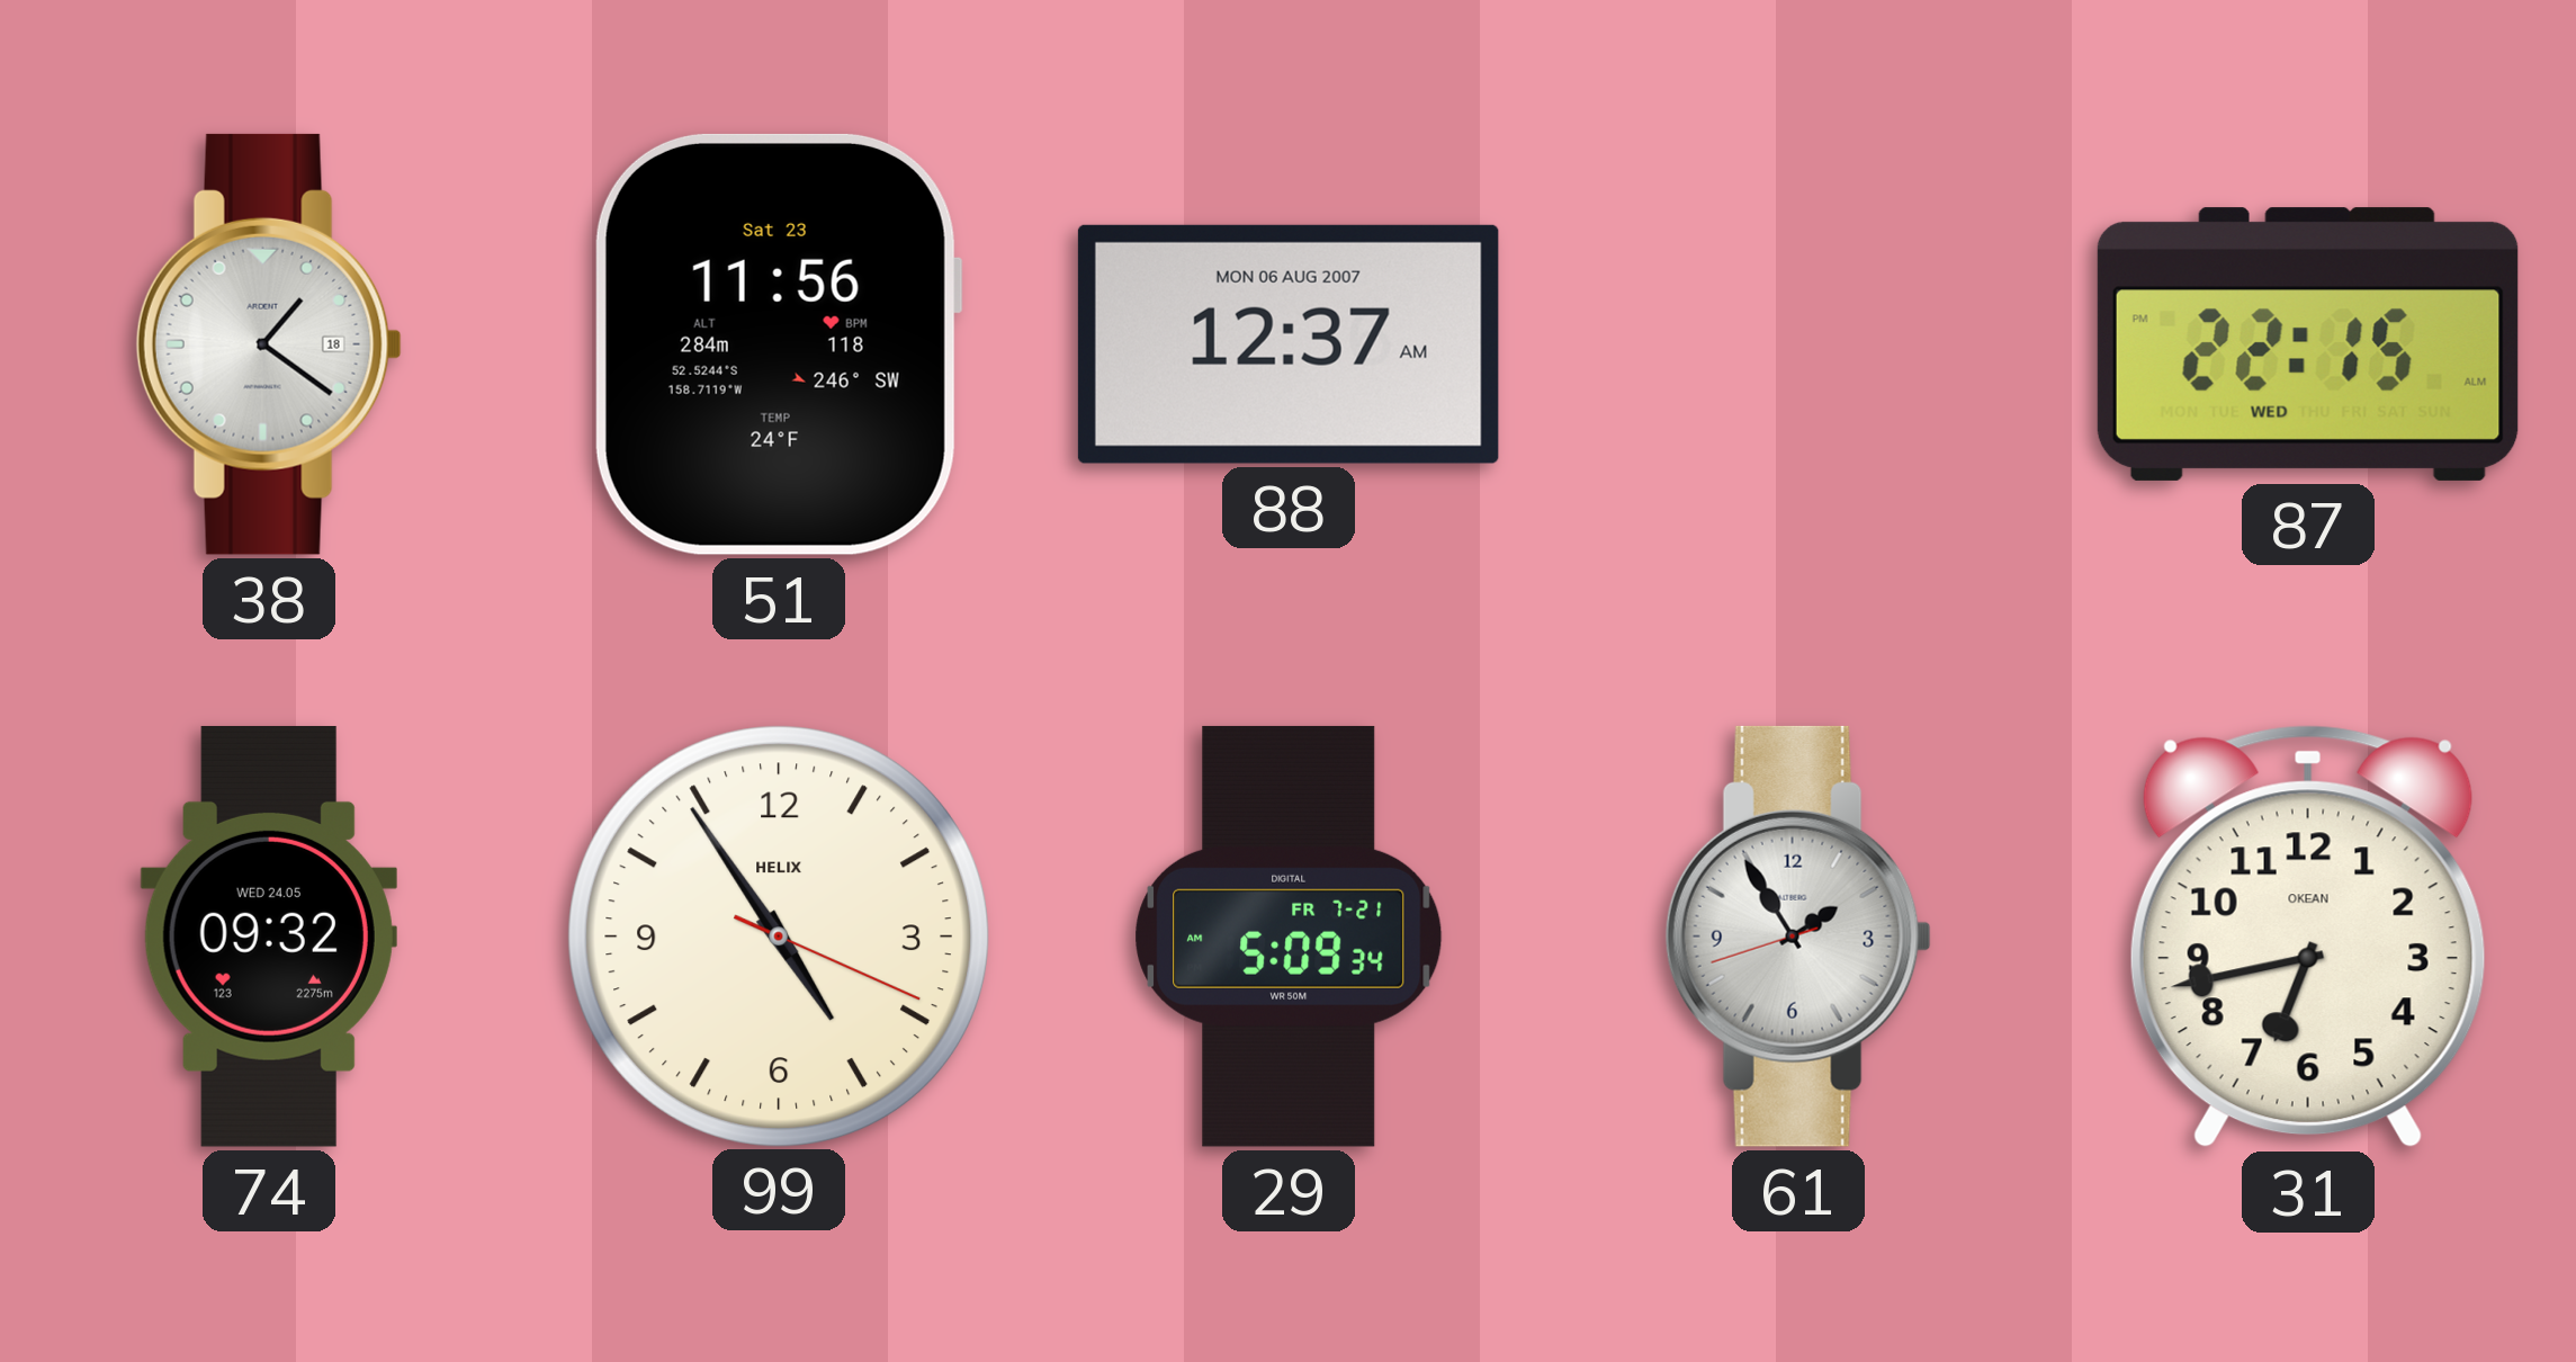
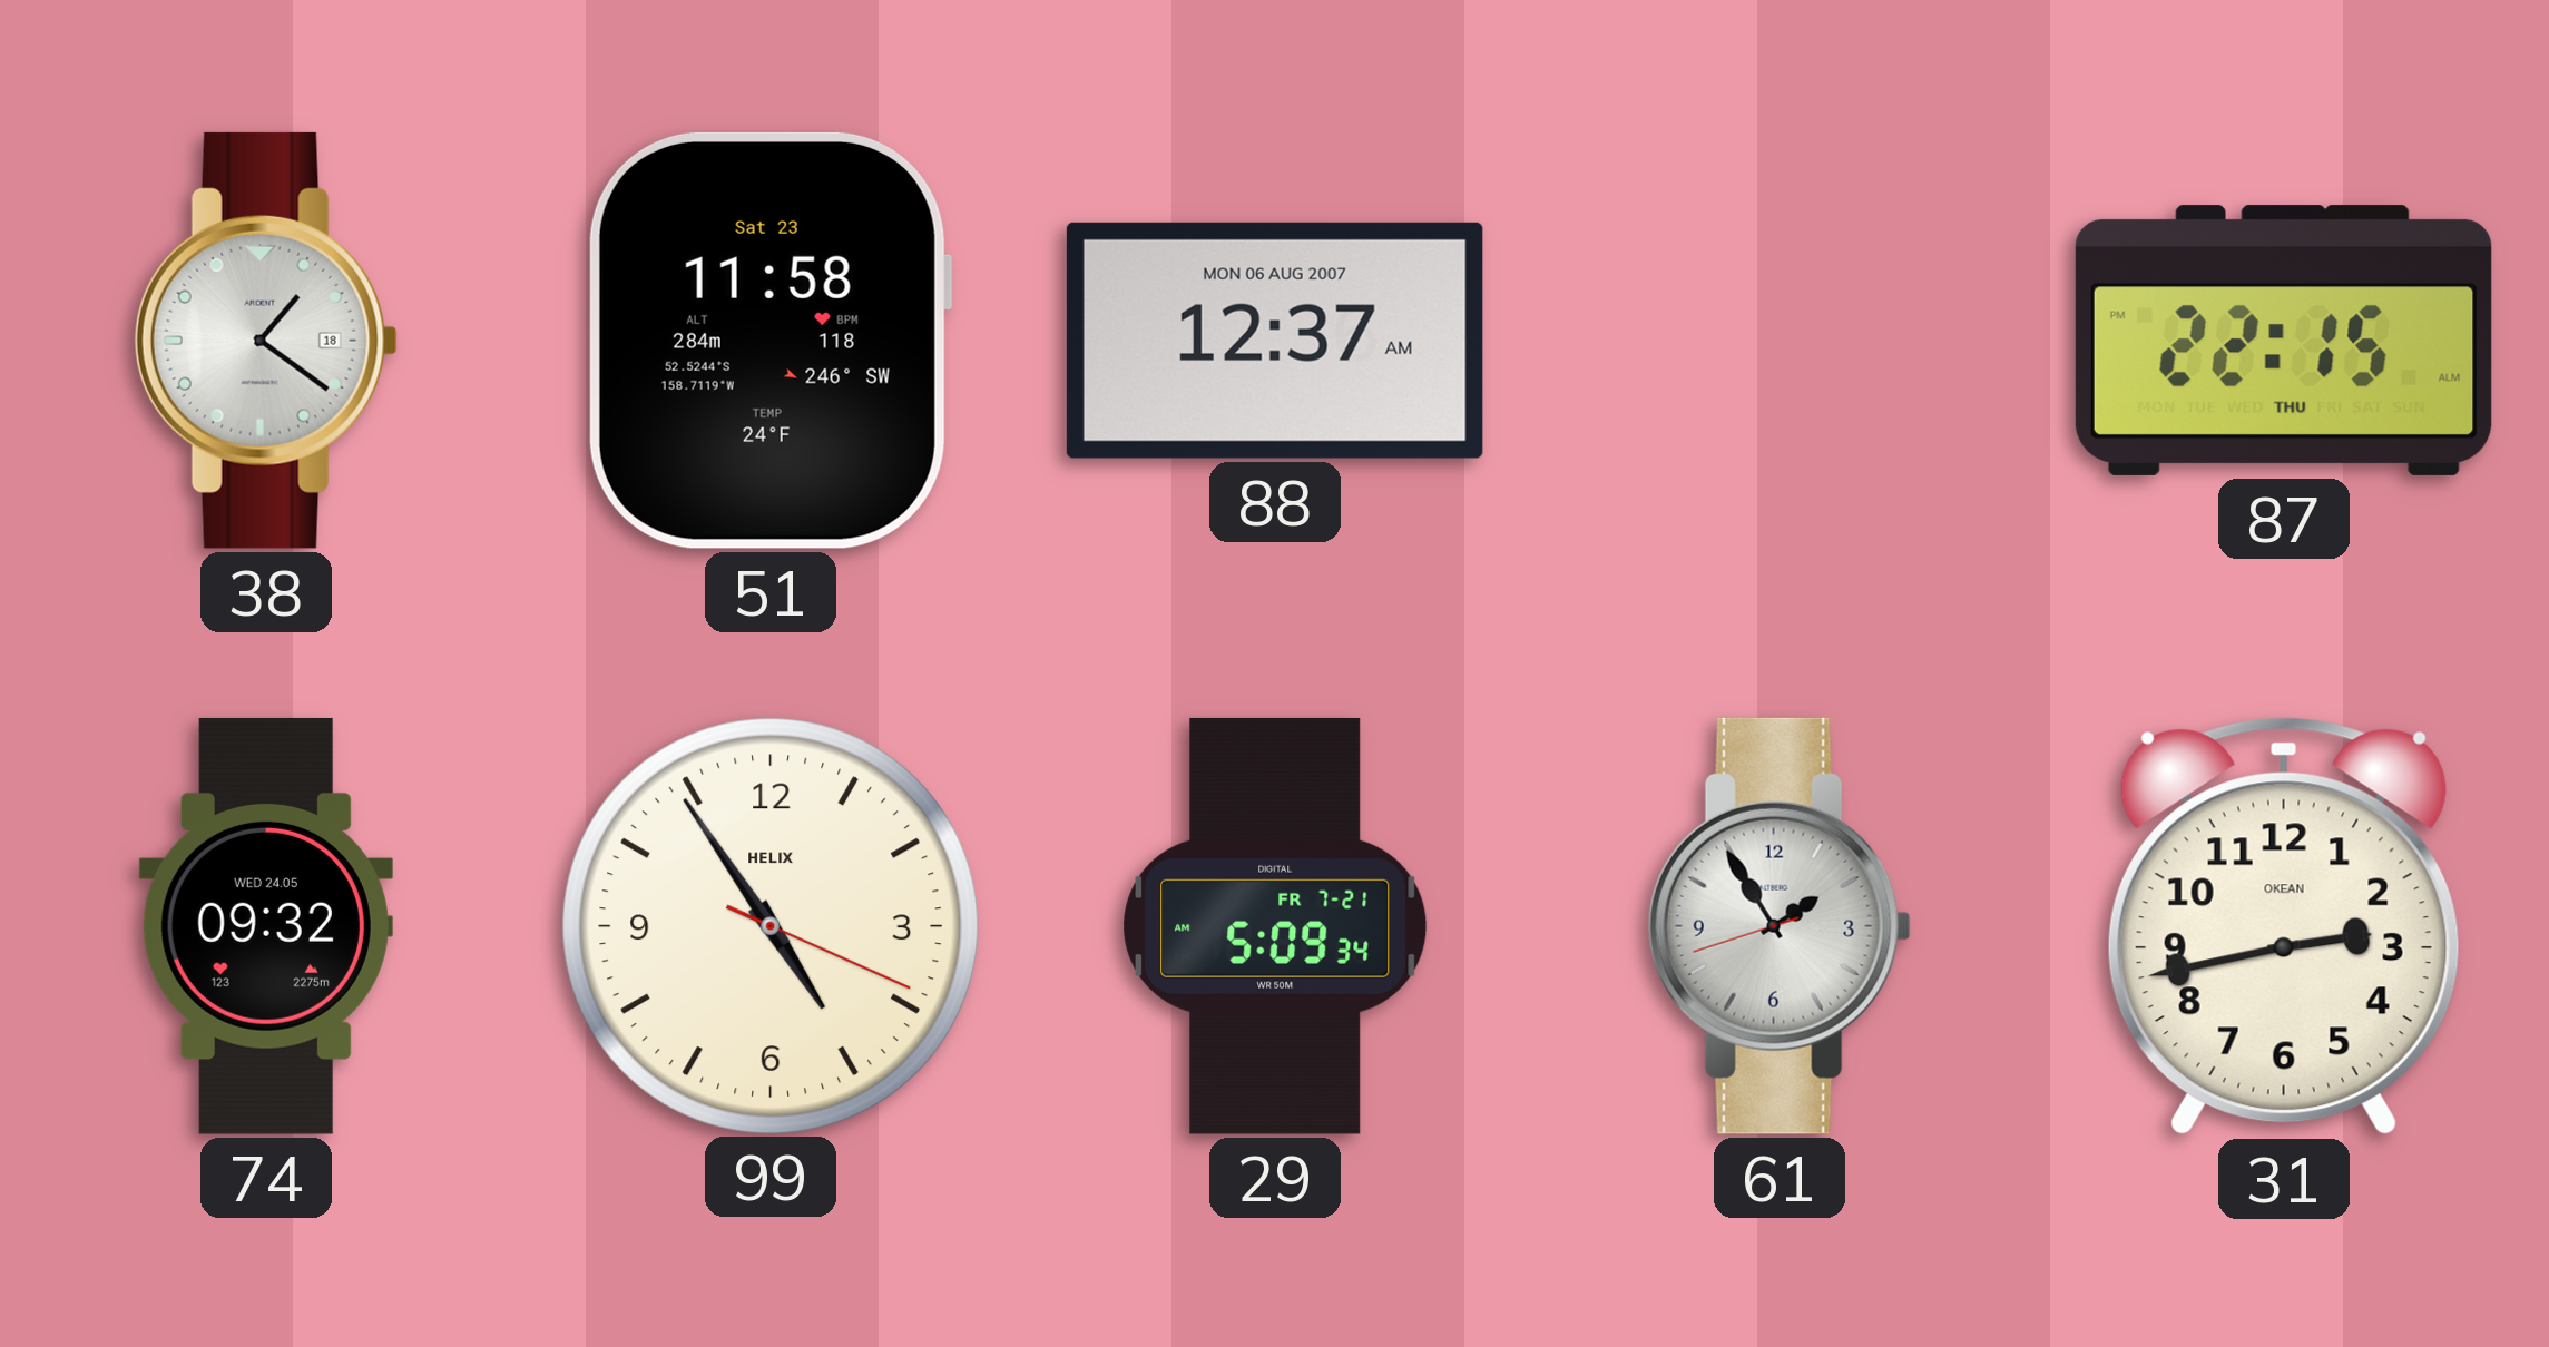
51: 11:56 -> 11:58 (771, 341)
87 date: WED -> THU (2284, 341)
31: 6:43 -> 2:43 (2284, 926)
